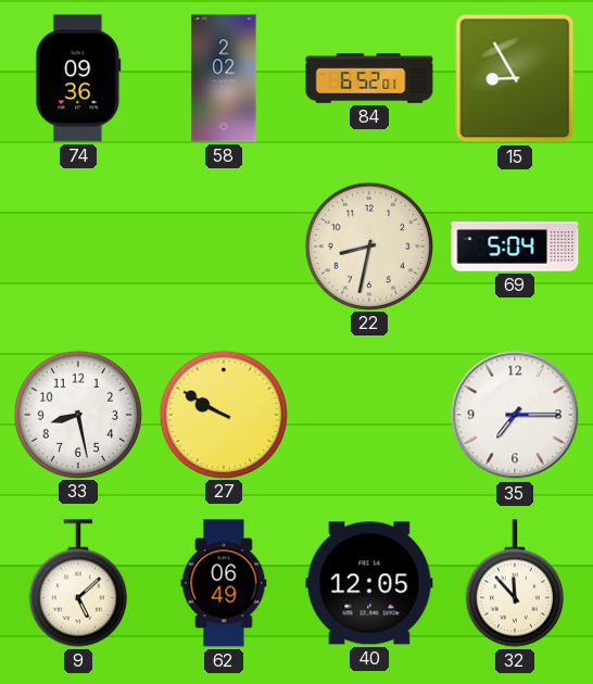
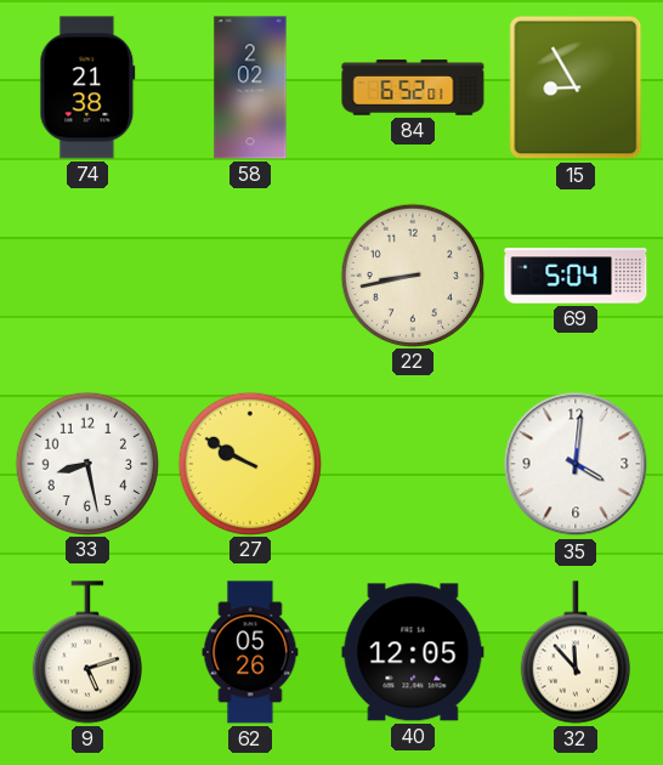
74: 09:36 -> 21:38 (87, 87)
22: 8:32 -> 8:43 (412, 274)
35: 7:15 -> 4:01 (576, 464)
9: 5:08 -> 5:12 (87, 652)
62: 06:49 -> 05:26 (250, 652)
